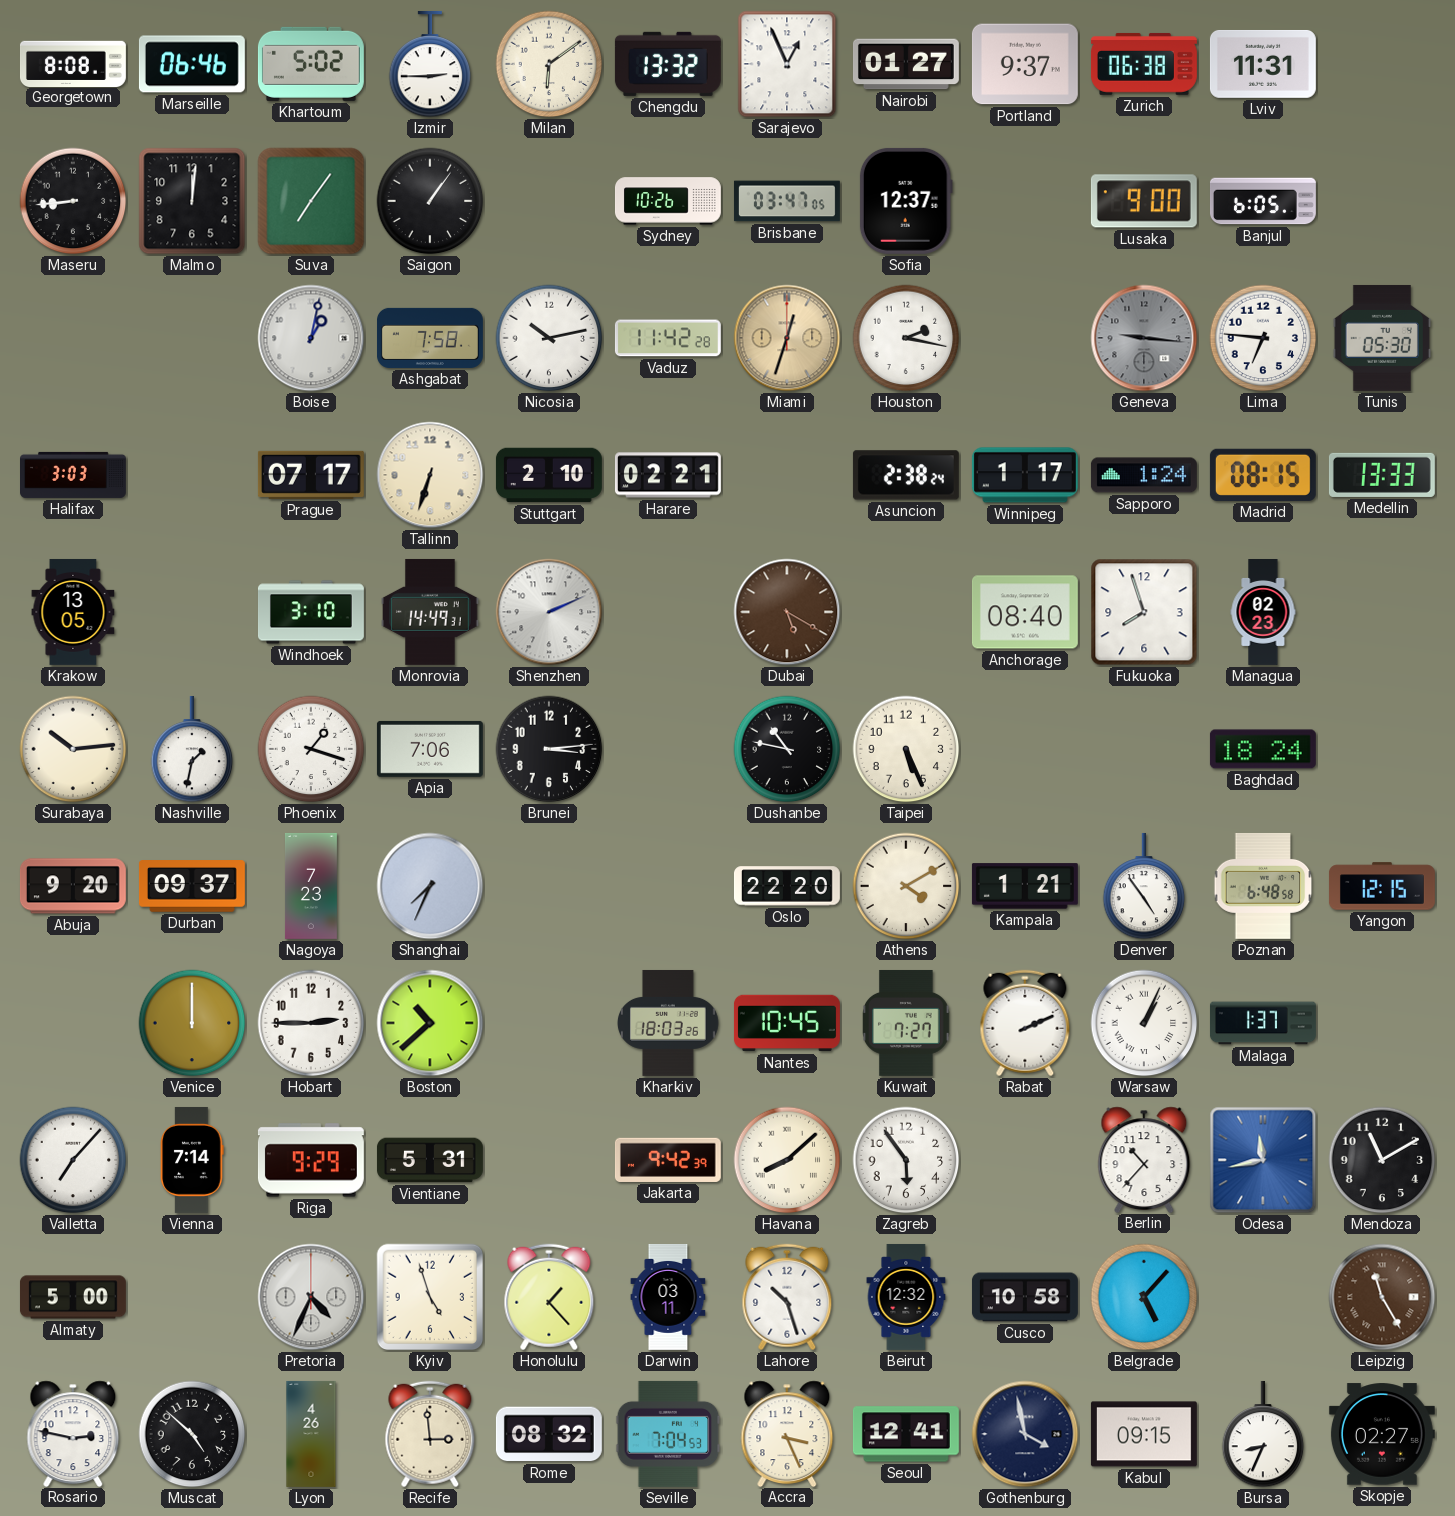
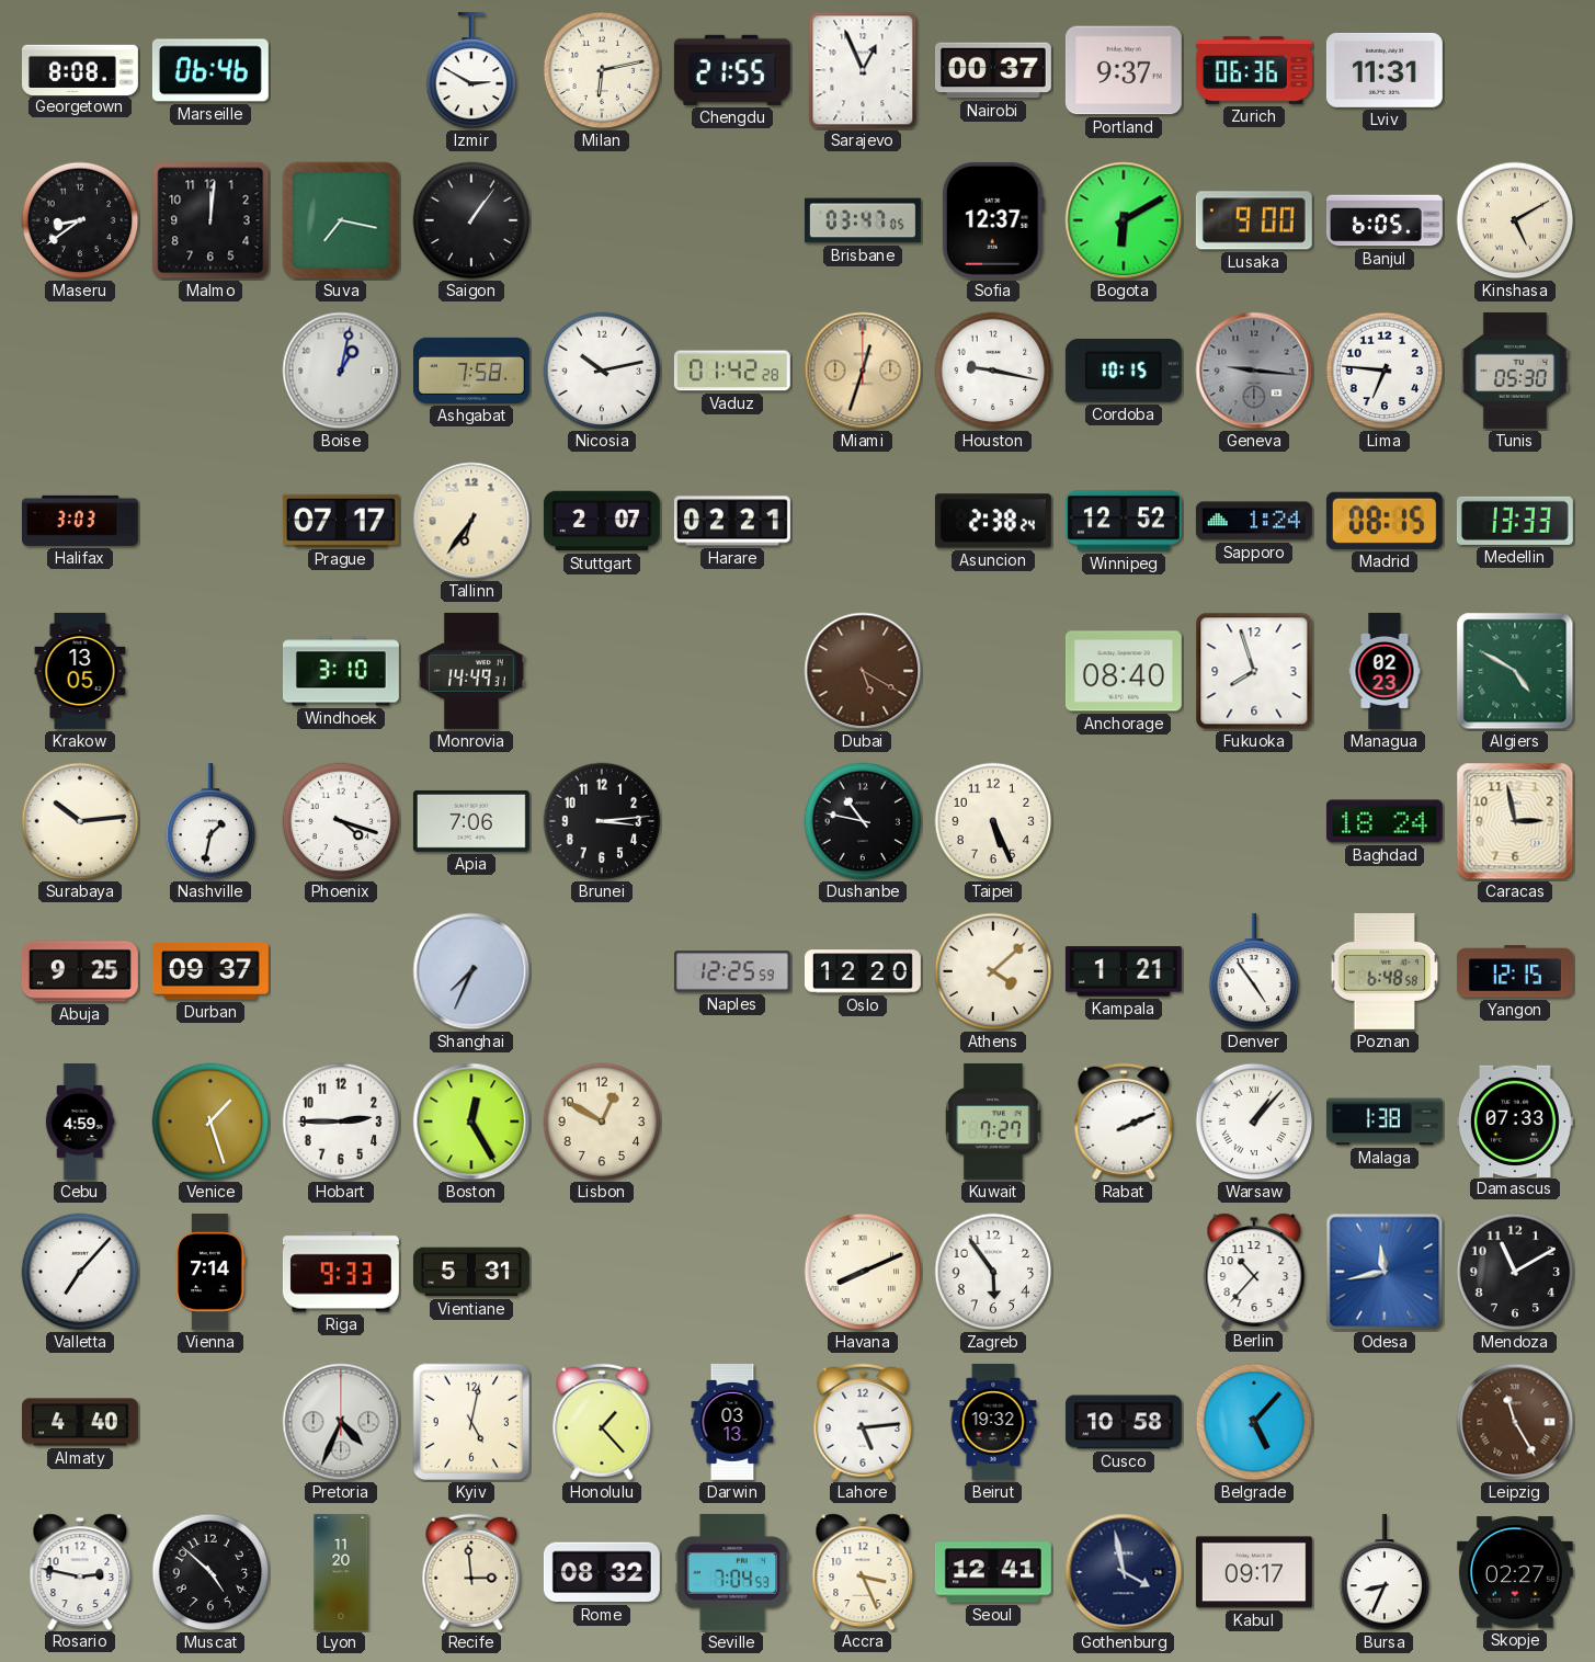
Khartoum: 5:02 -> none (311, 64)
Izmir: 2:45 -> 2:50 (471, 70)
Milan: 6:09 -> 6:13 (602, 70)
Chengdu: 13:32 -> 21:55 (732, 70)
Nairobi: 01:27 -> 00:37 (993, 70)
Zurich: 06:38 -> 06:36 (1254, 70)
Maseru: 8:44 -> 8:39 (80, 220)
Suva: 7:06 -> 7:17 (341, 220)
Sydney: 10:26 -> none (668, 201)
Bogota: none -> 6:10 (1124, 220)
Kinshasa: none -> 5:10 (1515, 220)
Vaduz: 11:42 -> 01:42 (732, 371)
Houston: 2:17 -> 9:17 (993, 371)
Cordoba: none -> 10:15 (1124, 372)
Tallinn: 6:33 -> 6:36 (471, 521)
Stuttgart: 2:10 -> 2:07 (602, 521)
Winnipeg: 1:17 -> 12:52 (1124, 521)
Shenzhen: 2:11 -> none (549, 612)
Algiers: none -> 4:50 (1515, 671)
Phoenix: 1:18 -> 4:18 (341, 821)
Caracas: none -> 2:58 (1515, 821)
Abuja: 9:20 -> 9:25 (80, 971)
Nagoya: 7:23 -> none (311, 886)
Naples: none -> 12:25 (732, 971)
Oslo: 22:20 -> 12:20 (863, 971)
Athens: 4:10 -> 4:08 (993, 971)
Cebu: none -> 4:59 (80, 1123)
Venice: 12:00 -> 1:27 (210, 1122)
Boston: 10:38 -> 12:25 (471, 1122)
Lisbon: none -> 12:50 (602, 1122)
Kharkiv: 18:03 -> none (668, 1023)
Nantes: 10:45 -> none (787, 1023)
Warsaw: 1:04 -> 1:07 (1254, 1122)
Malaga: 1:37 -> 1:38 (1385, 1122)
Damascus: none -> 07:33 (1515, 1120)
Riga: 9:29 -> 9:33 (341, 1272)
Jakarta: 9:42 -> none (668, 1160)
Havana: 8:08 -> 8:11 (863, 1272)
Almaty: 5:00 -> 4:40 (80, 1422)
Kyiv: 4:57 -> 5:02 (471, 1422)
Darwin: 03:11 -> 03:13 (732, 1422)
Lahore: 10:27 -> 5:14 (863, 1422)
Beirut: 12:32 -> 19:32 (993, 1422)
Lyon: 4:26 -> 11:20 (341, 1572)
Kabul: 09:15 -> 09:17 (1254, 1572)
